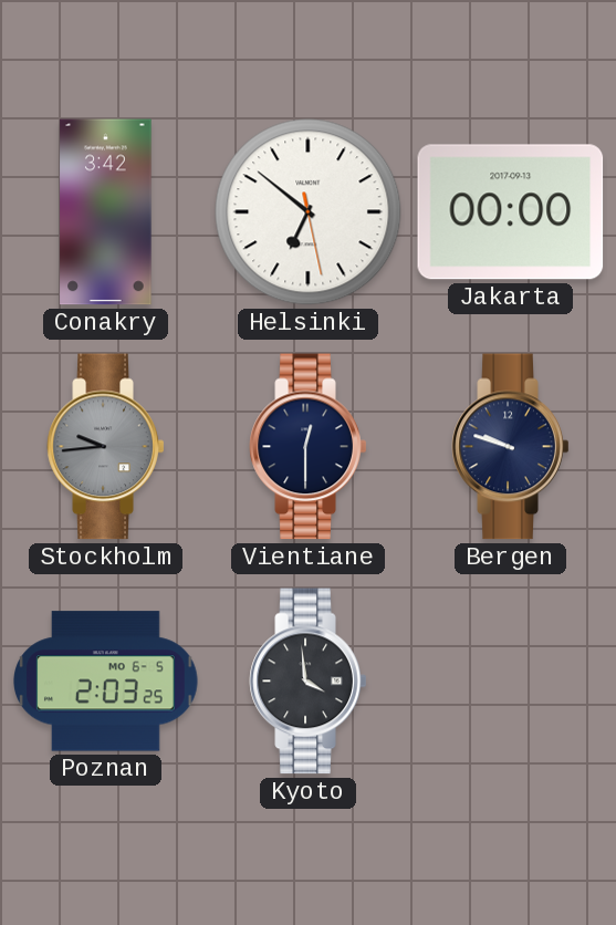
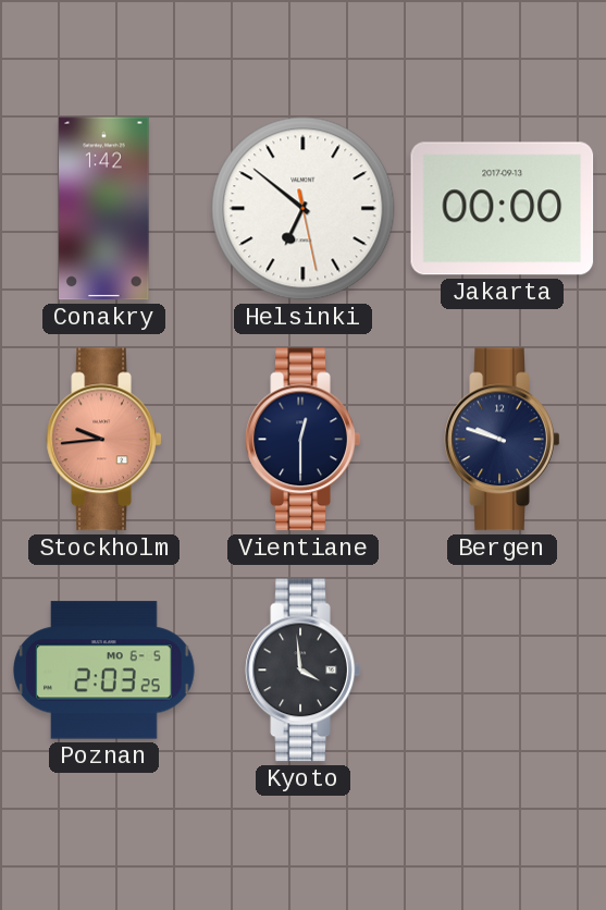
Conakry: 3:42 -> 1:42 (104, 209)
Stockholm dial: grey -> salmon (104, 440)
